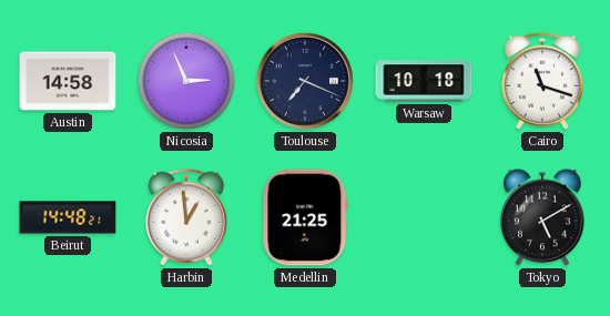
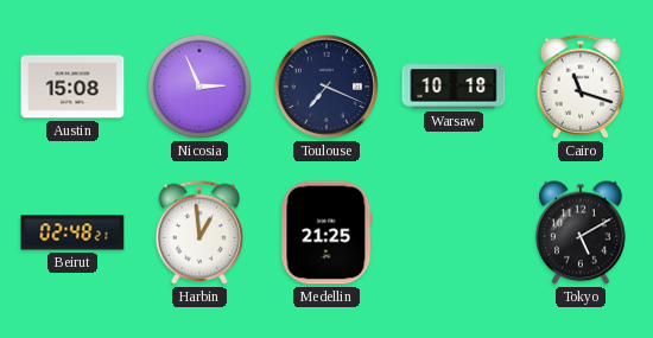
Austin: 14:58 -> 15:08 (72, 87)
Beirut: 14:48 -> 02:48 (72, 232)
